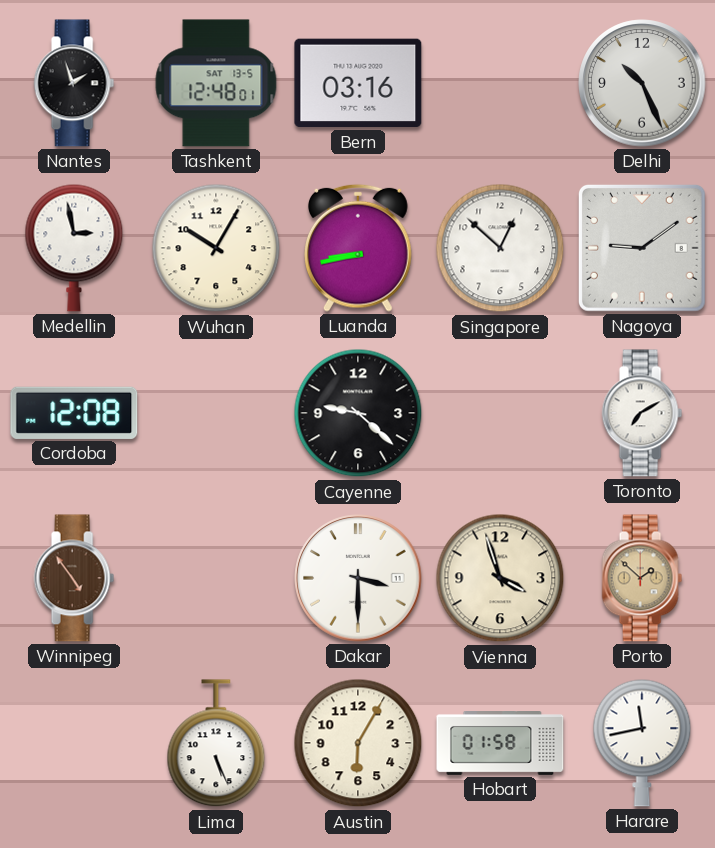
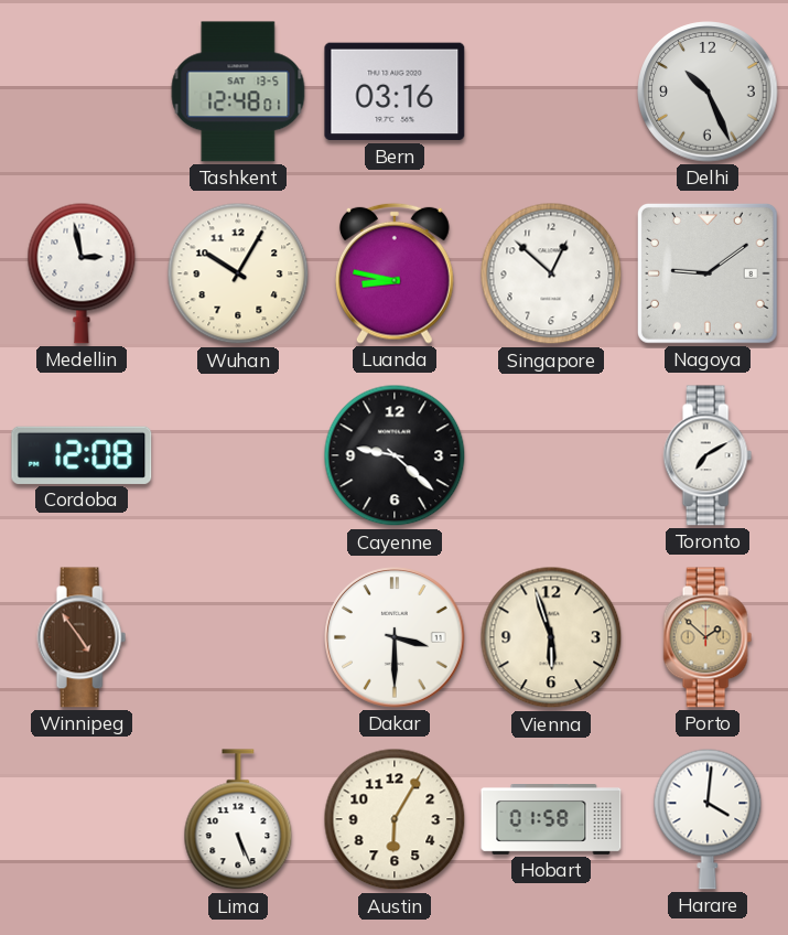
Nantes: 1:57 -> none (74, 83)
Luanda: 8:43 -> 8:47 (396, 273)
Vienna: 3:57 -> 5:57 (551, 637)
Harare: 11:43 -> 4:01 (708, 819)
